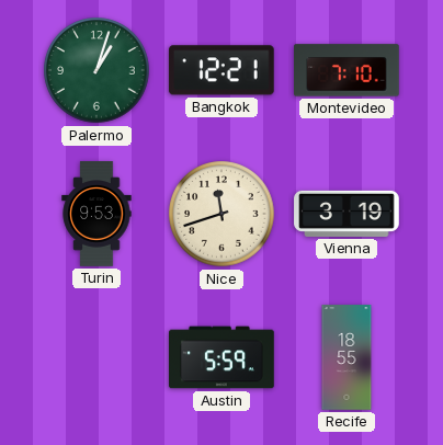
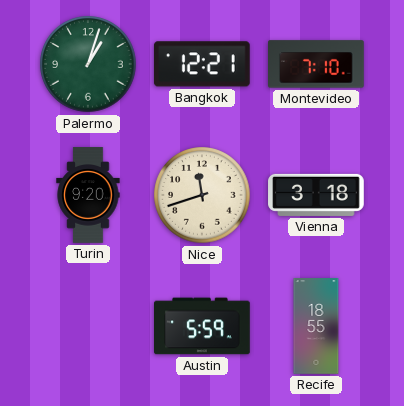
Turin: 9:53 -> 9:20 (88, 195)
Vienna: 3:19 -> 3:18 (316, 195)
